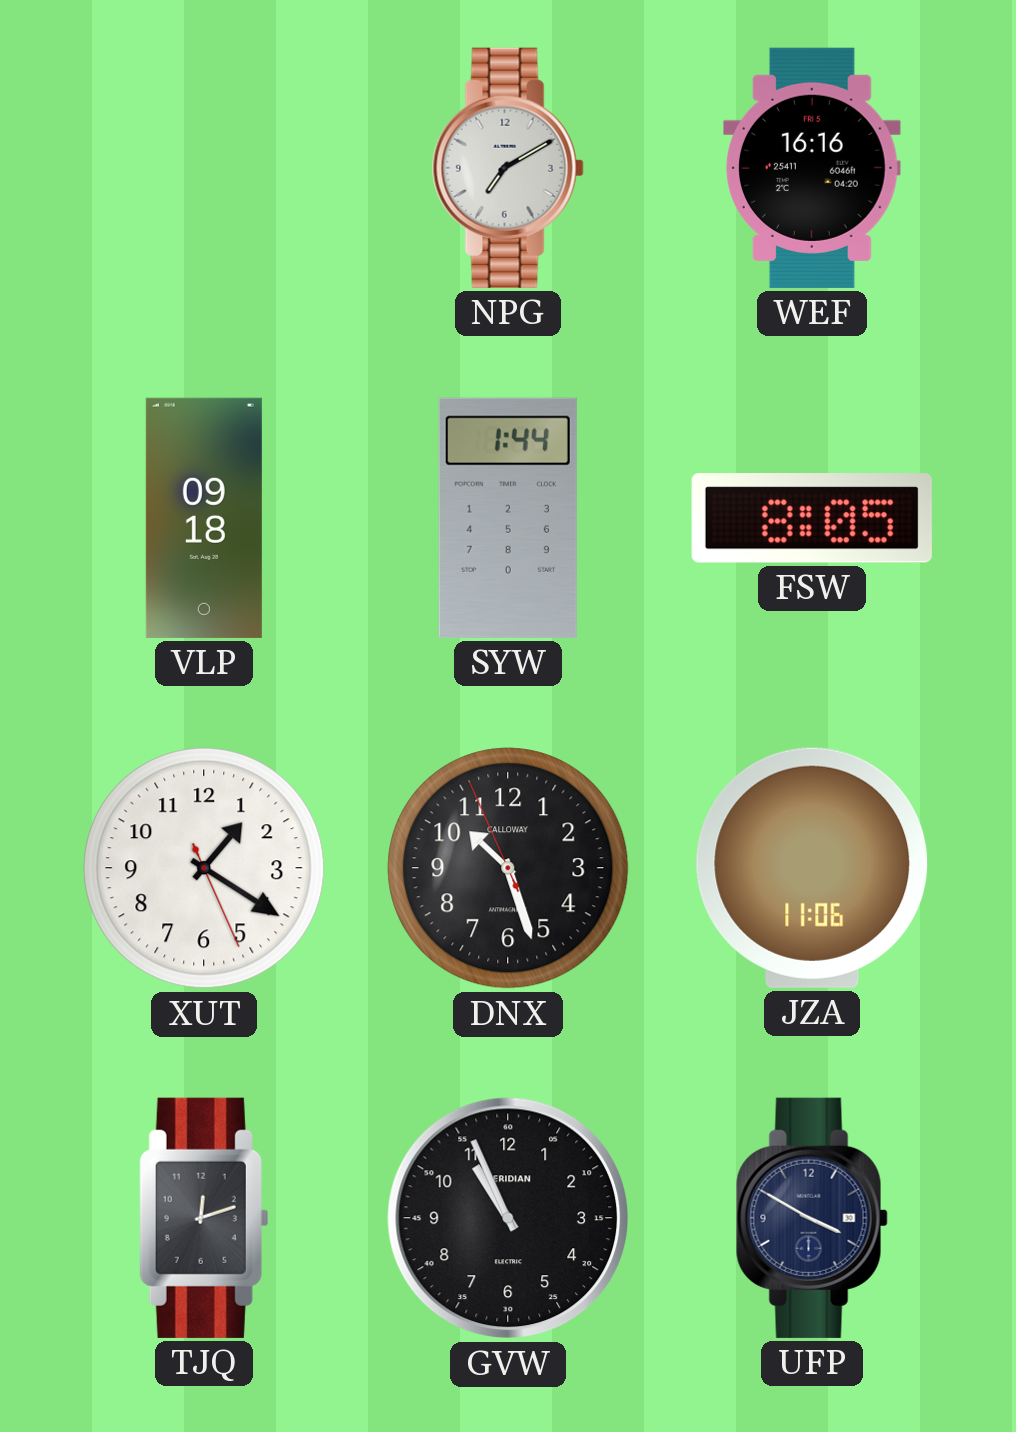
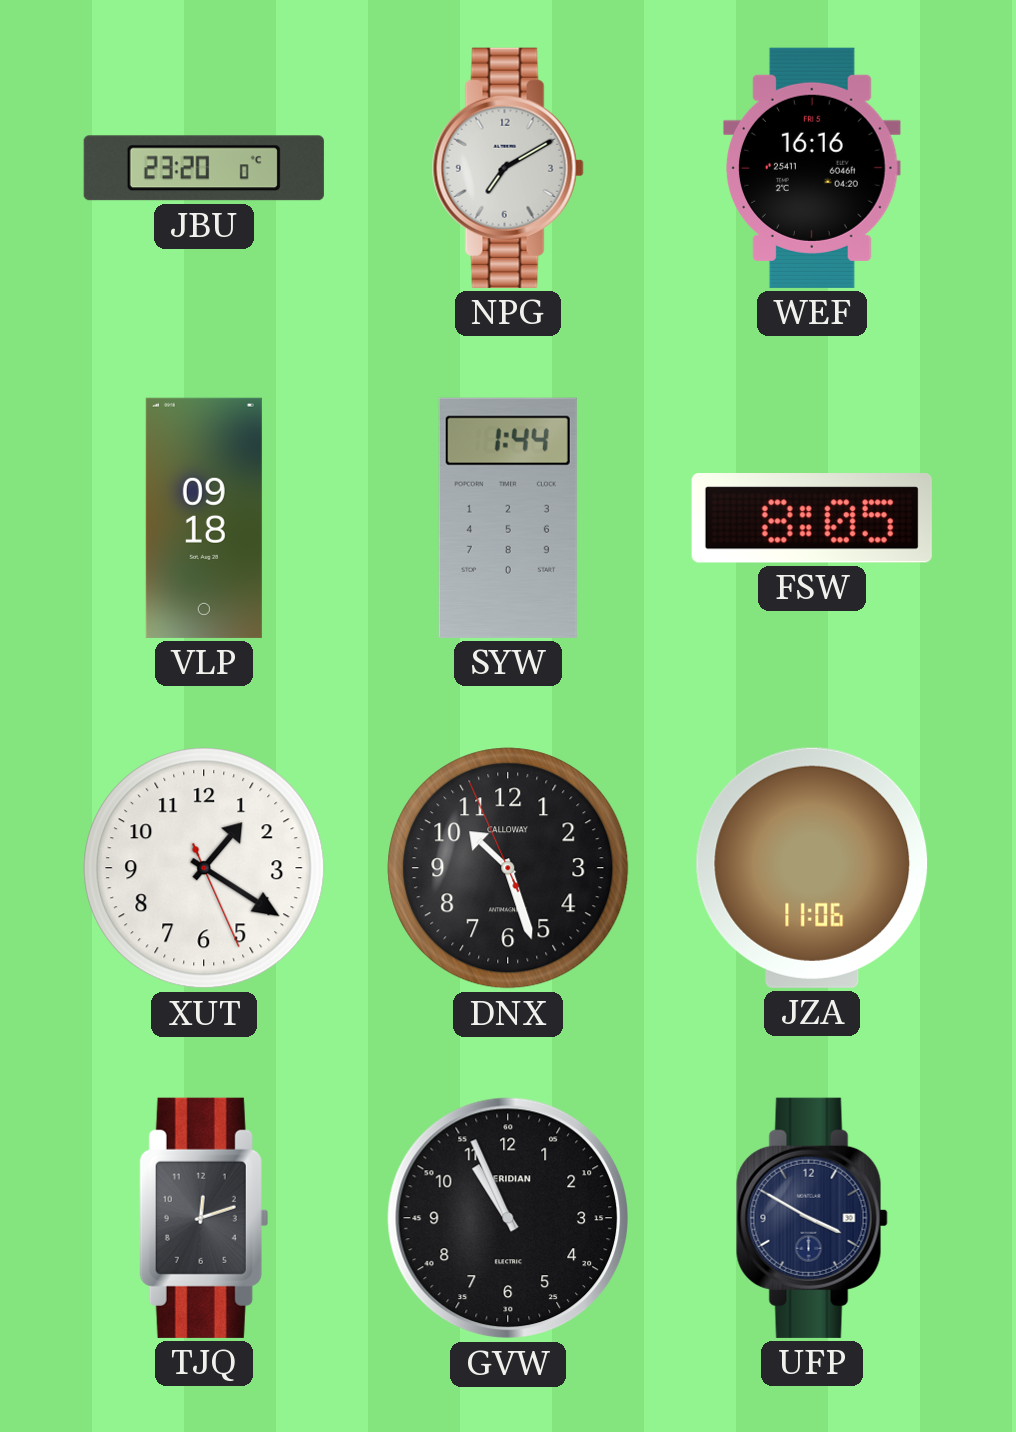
JBU: none -> 23:20 (204, 168)
